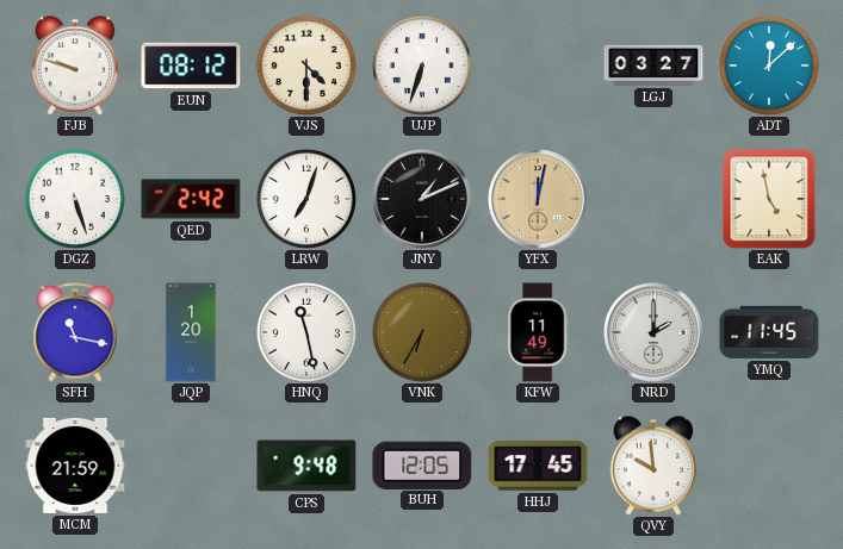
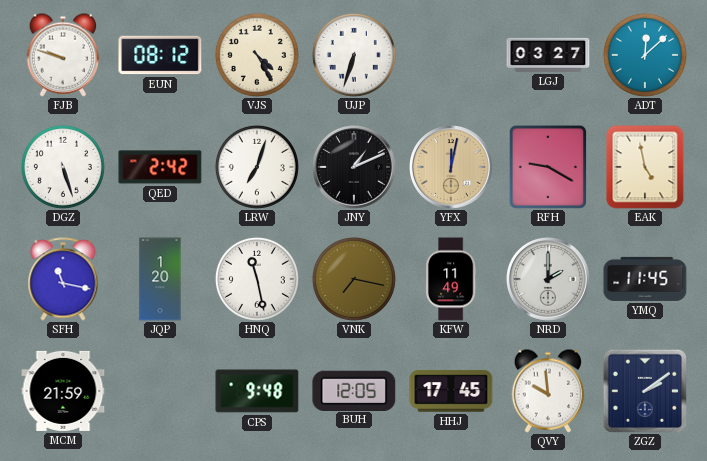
VJS: 4:30 -> 4:25 (257, 55)
RFH: none -> 9:20 (548, 167)
VNK: 6:35 -> 7:17 (354, 279)
ZGZ: none -> 2:09 (645, 391)
